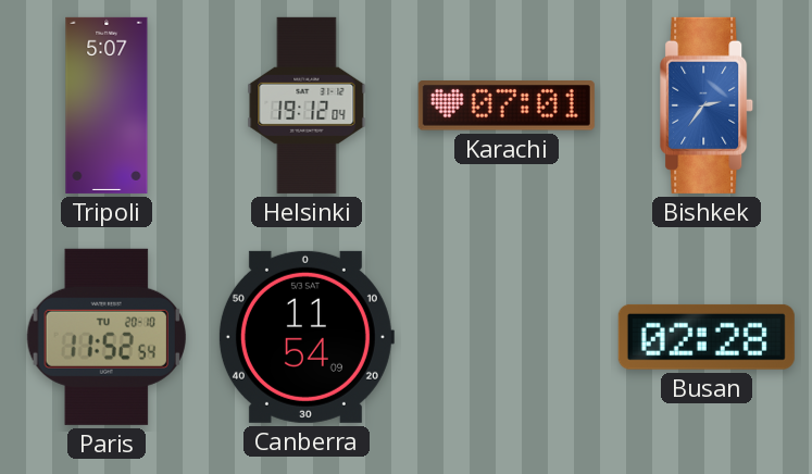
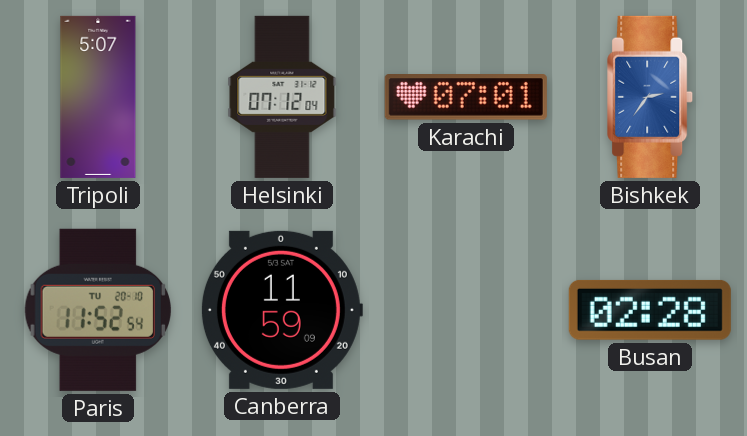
Helsinki: 19:12 -> 07:12 (282, 97)
Canberra: 11:54 -> 11:59 (281, 310)
